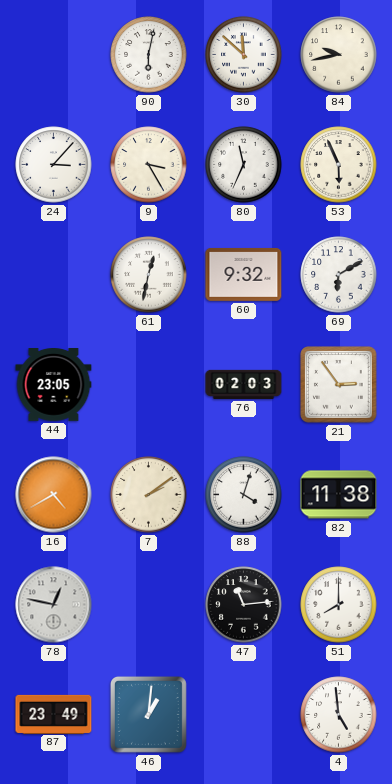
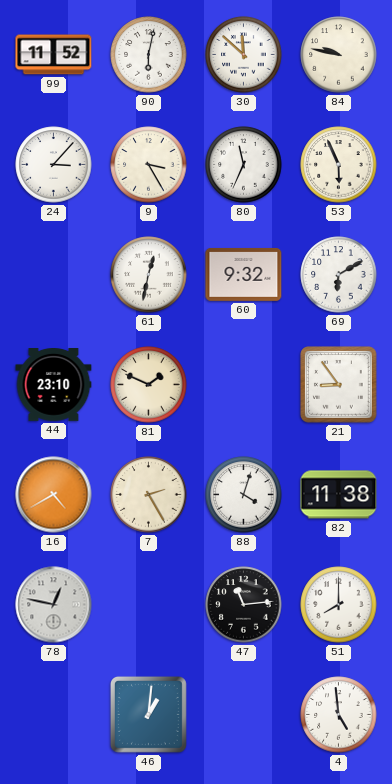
99: none -> 11:52 (54, 55)
84: 9:43 -> 9:47 (339, 55)
44: 23:05 -> 23:10 (54, 385)
81: none -> 1:49 (149, 385)
76: 02:03 -> none (244, 384)
21: 2:54 -> 8:54 (339, 385)
7: 2:09 -> 2:25 (149, 495)
87: 23:49 -> none (54, 714)
